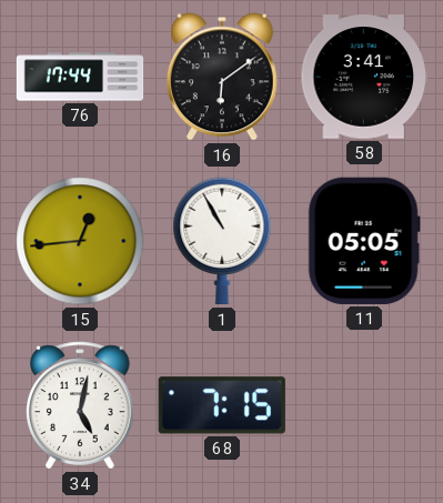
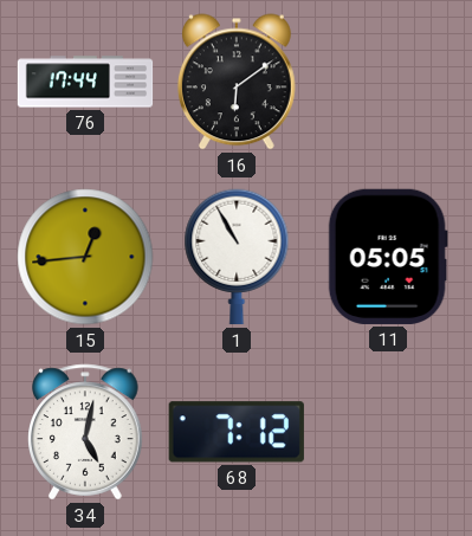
58: 3:41 -> none (364, 77)
68: 7:15 -> 7:12 (237, 432)
